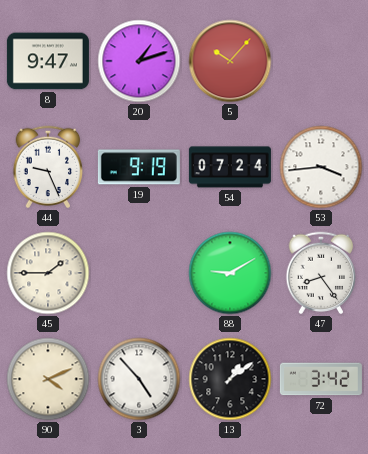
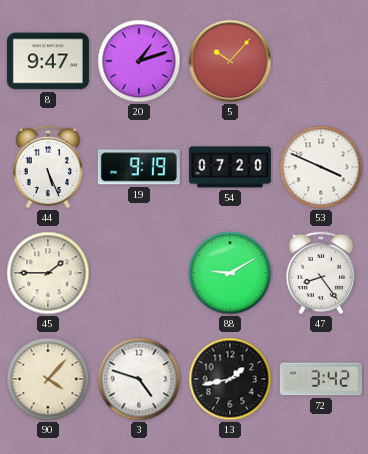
44: 9:26 -> 5:26 (48, 167)
54: 07:24 -> 07:20 (230, 167)
53: 3:44 -> 3:49 (321, 167)
90: 4:11 -> 4:07 (48, 379)
3: 4:53 -> 4:48 (139, 379)
13: 1:09 -> 1:43 (230, 379)
